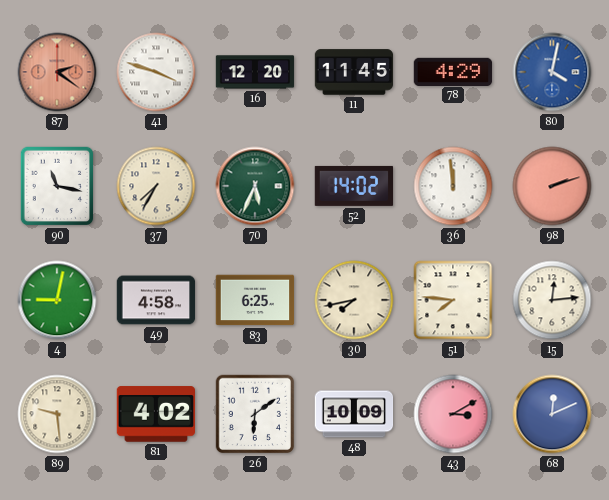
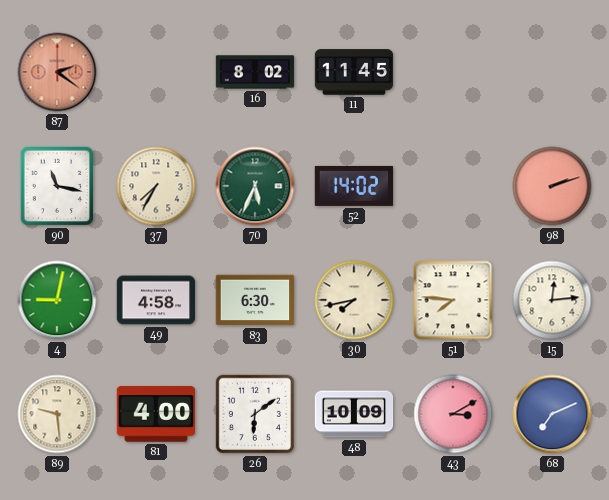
41: 3:48 -> none (156, 72)
16: 12:20 -> 8:02 (255, 72)
78: 4:29 -> none (453, 71)
80: 4:02 -> none (552, 72)
36: 11:59 -> none (453, 186)
83: 6:25 -> 6:30 (255, 300)
81: 4:02 -> 4:00 (156, 414)
68: 12:11 -> 7:11 (552, 414)
